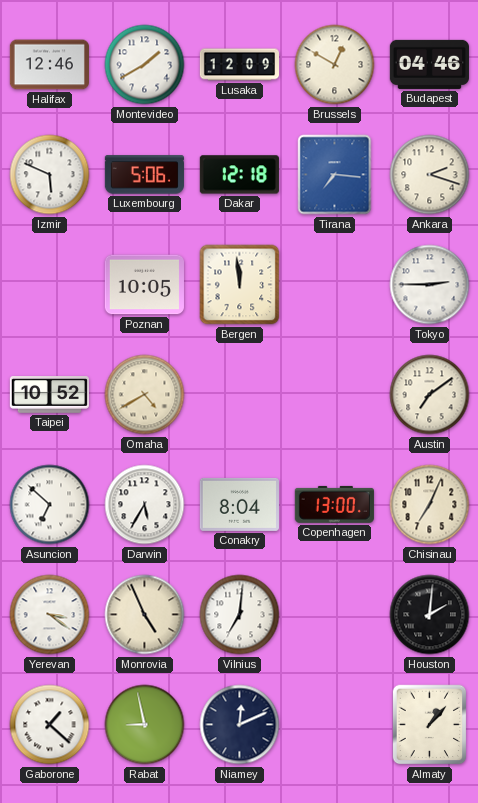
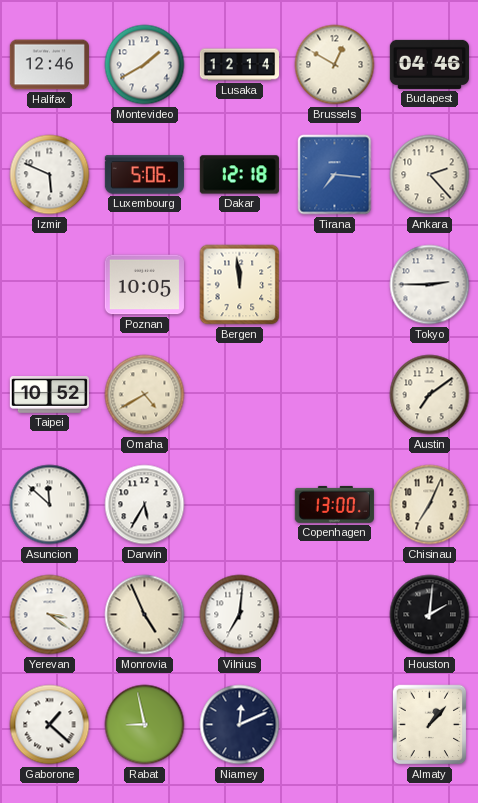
Lusaka: 12:09 -> 12:14 (239, 65)
Ankara: 2:18 -> 2:23 (430, 175)
Asuncion: 6:52 -> 11:52 (50, 505)
Conakry: 8:04 -> none (239, 504)
